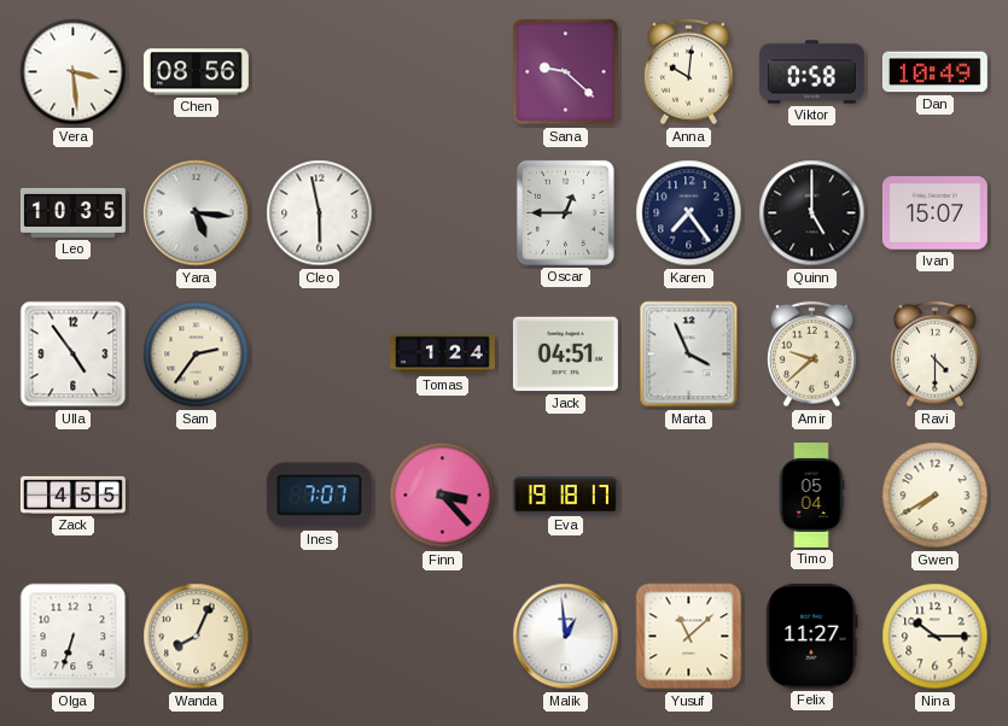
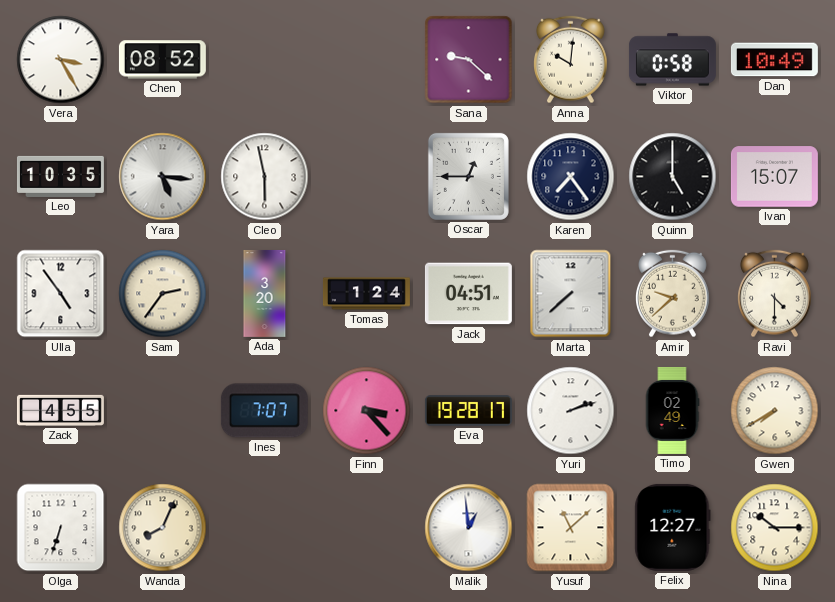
Vera: 3:29 -> 3:25 (61, 60)
Chen: 08:56 -> 08:52 (162, 60)
Ada: none -> 3:20 (265, 293)
Marta: 3:56 -> 7:38 (571, 294)
Eva: 19:18 -> 19:28 (468, 411)
Yuri: none -> 2:12 (571, 411)
Timo: 05:04 -> 02:49 (672, 410)
Felix: 11:27 -> 12:27 (673, 527)
